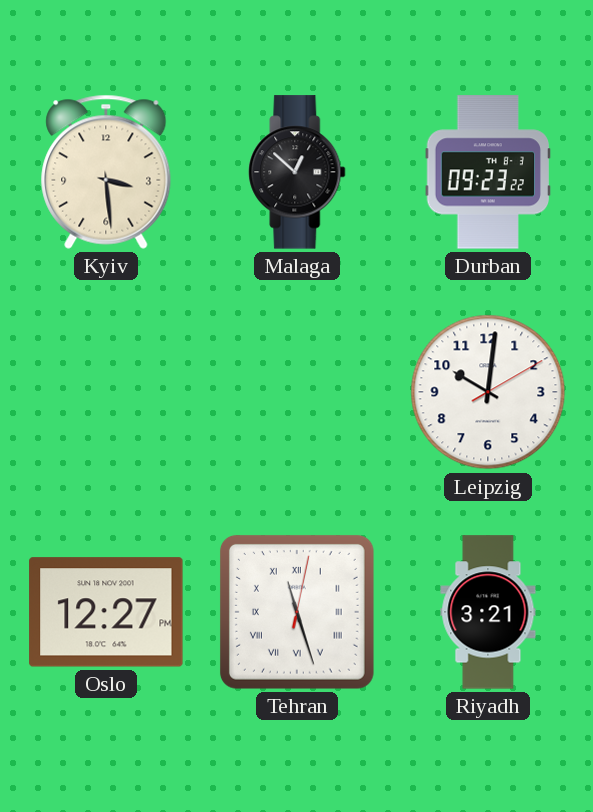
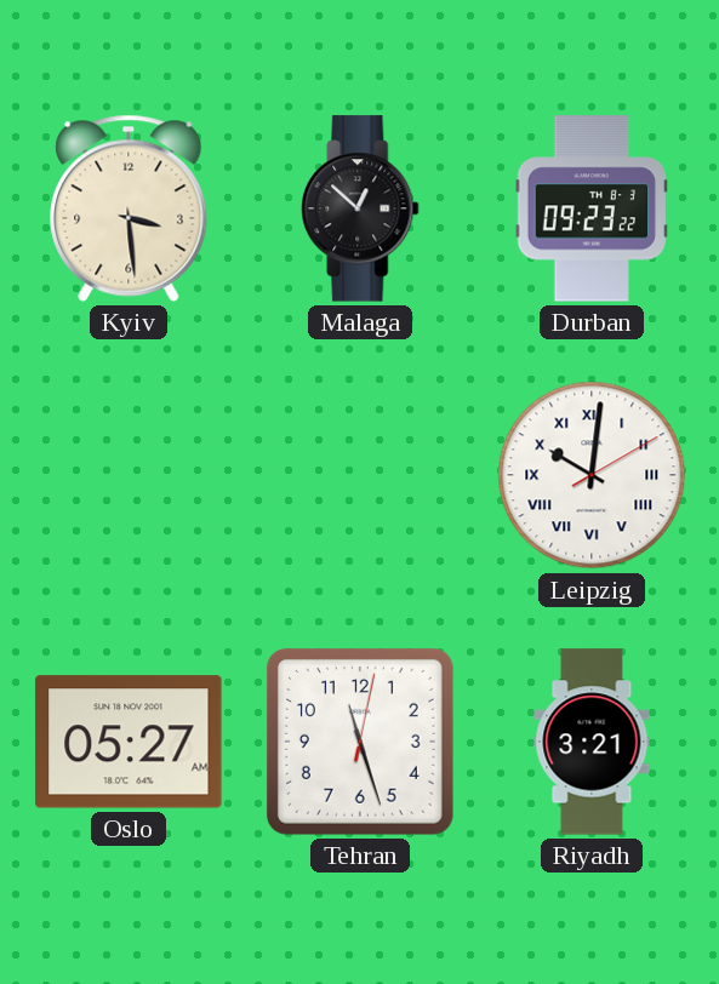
Leipzig numerals: Arabic -> Roman (592, 475)
Oslo: 12:27 -> 05:27 (129, 742)
Tehran numerals: Roman -> Arabic (360, 742)
